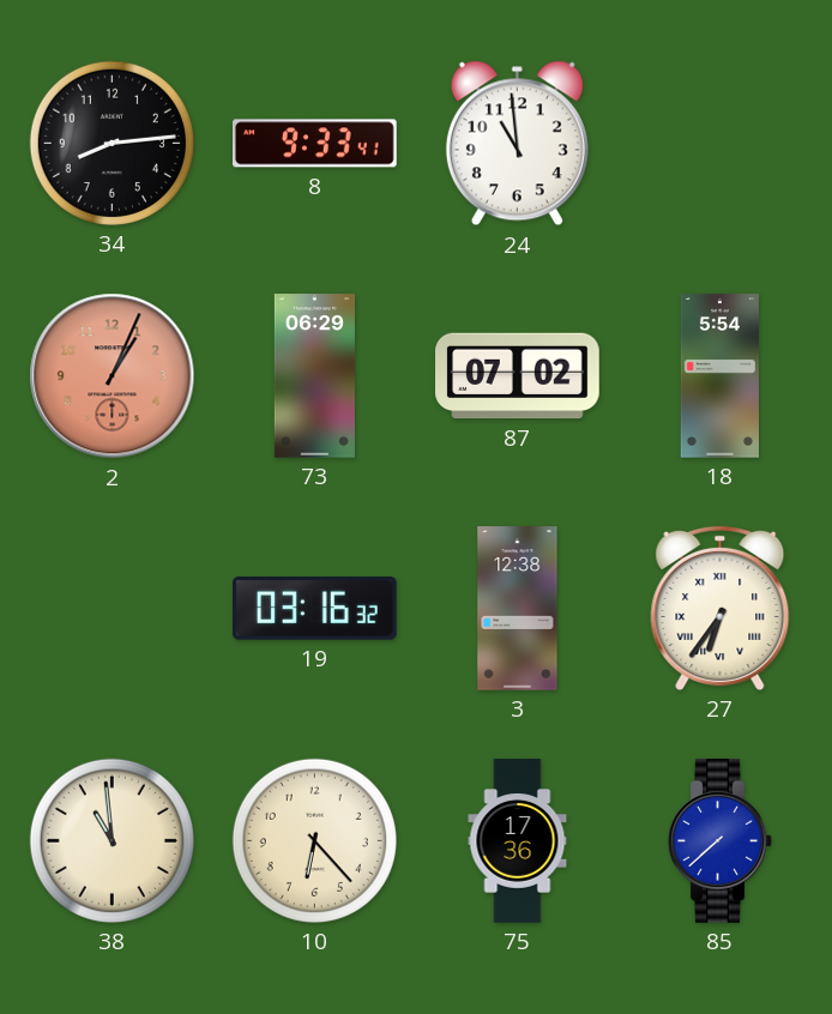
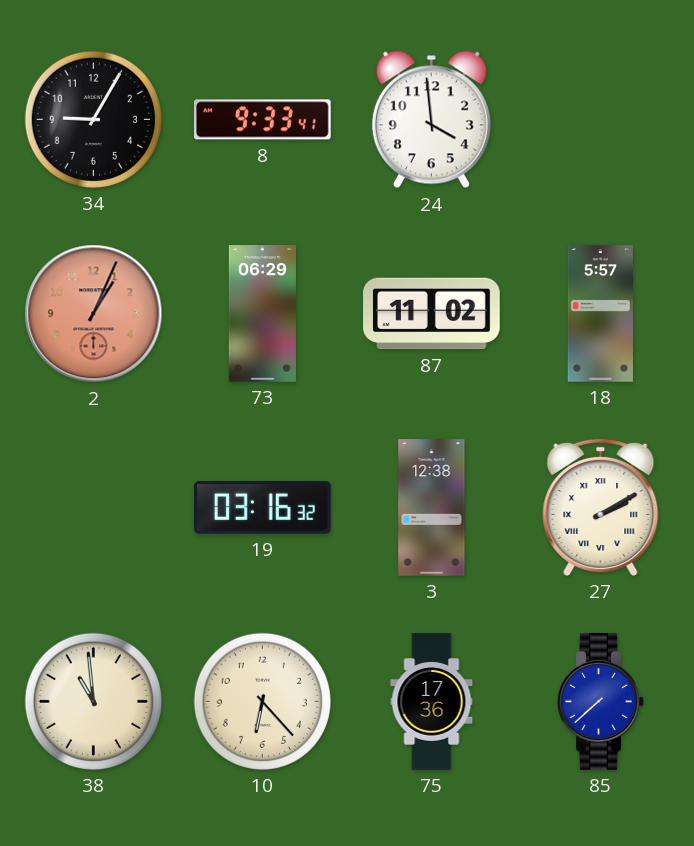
34: 8:14 -> 9:05 (93, 119)
24: 10:59 -> 3:59 (431, 120)
87: 07:02 -> 11:02 (432, 314)
18: 5:54 -> 5:57 (600, 314)
27: 6:36 -> 2:10 (601, 507)
